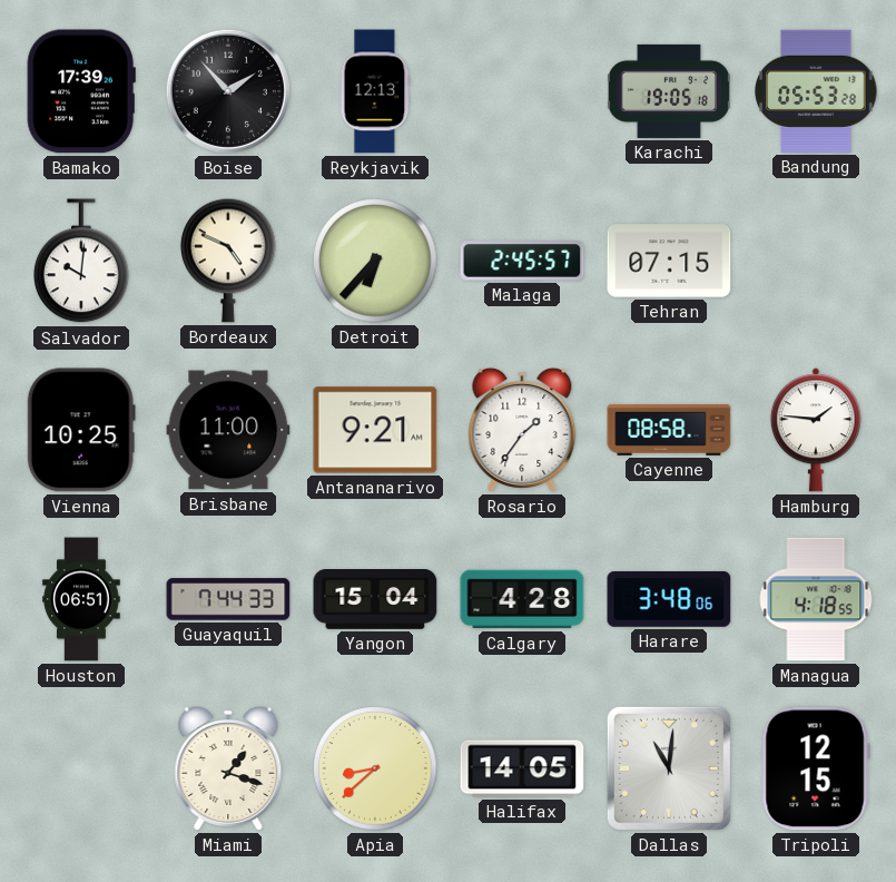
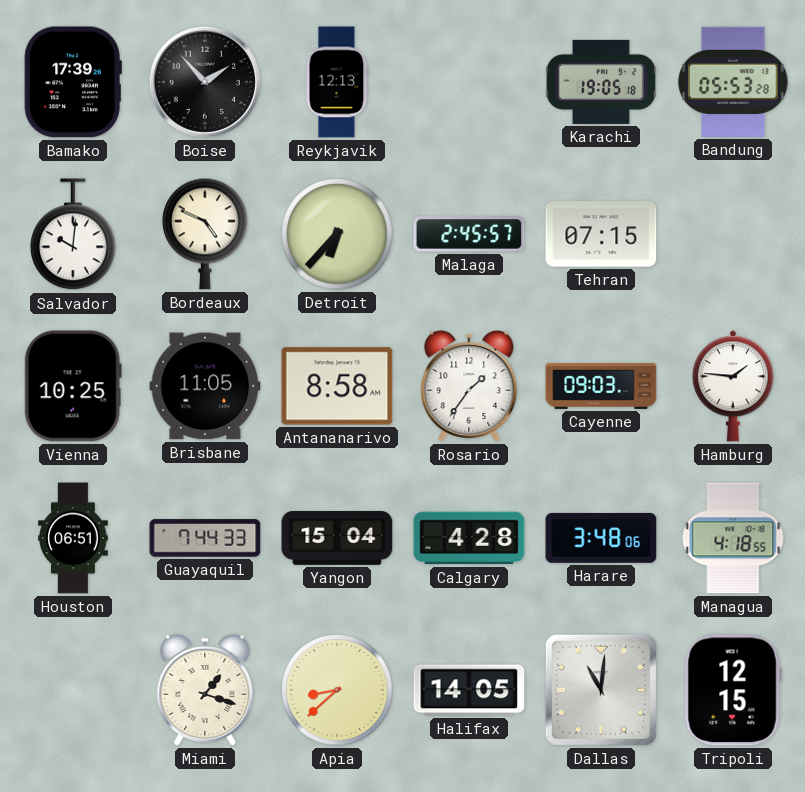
Brisbane: 11:00 -> 11:05 (205, 386)
Antananarivo: 9:21 -> 8:58 (337, 386)
Cayenne: 08:58 -> 09:03 (601, 386)
